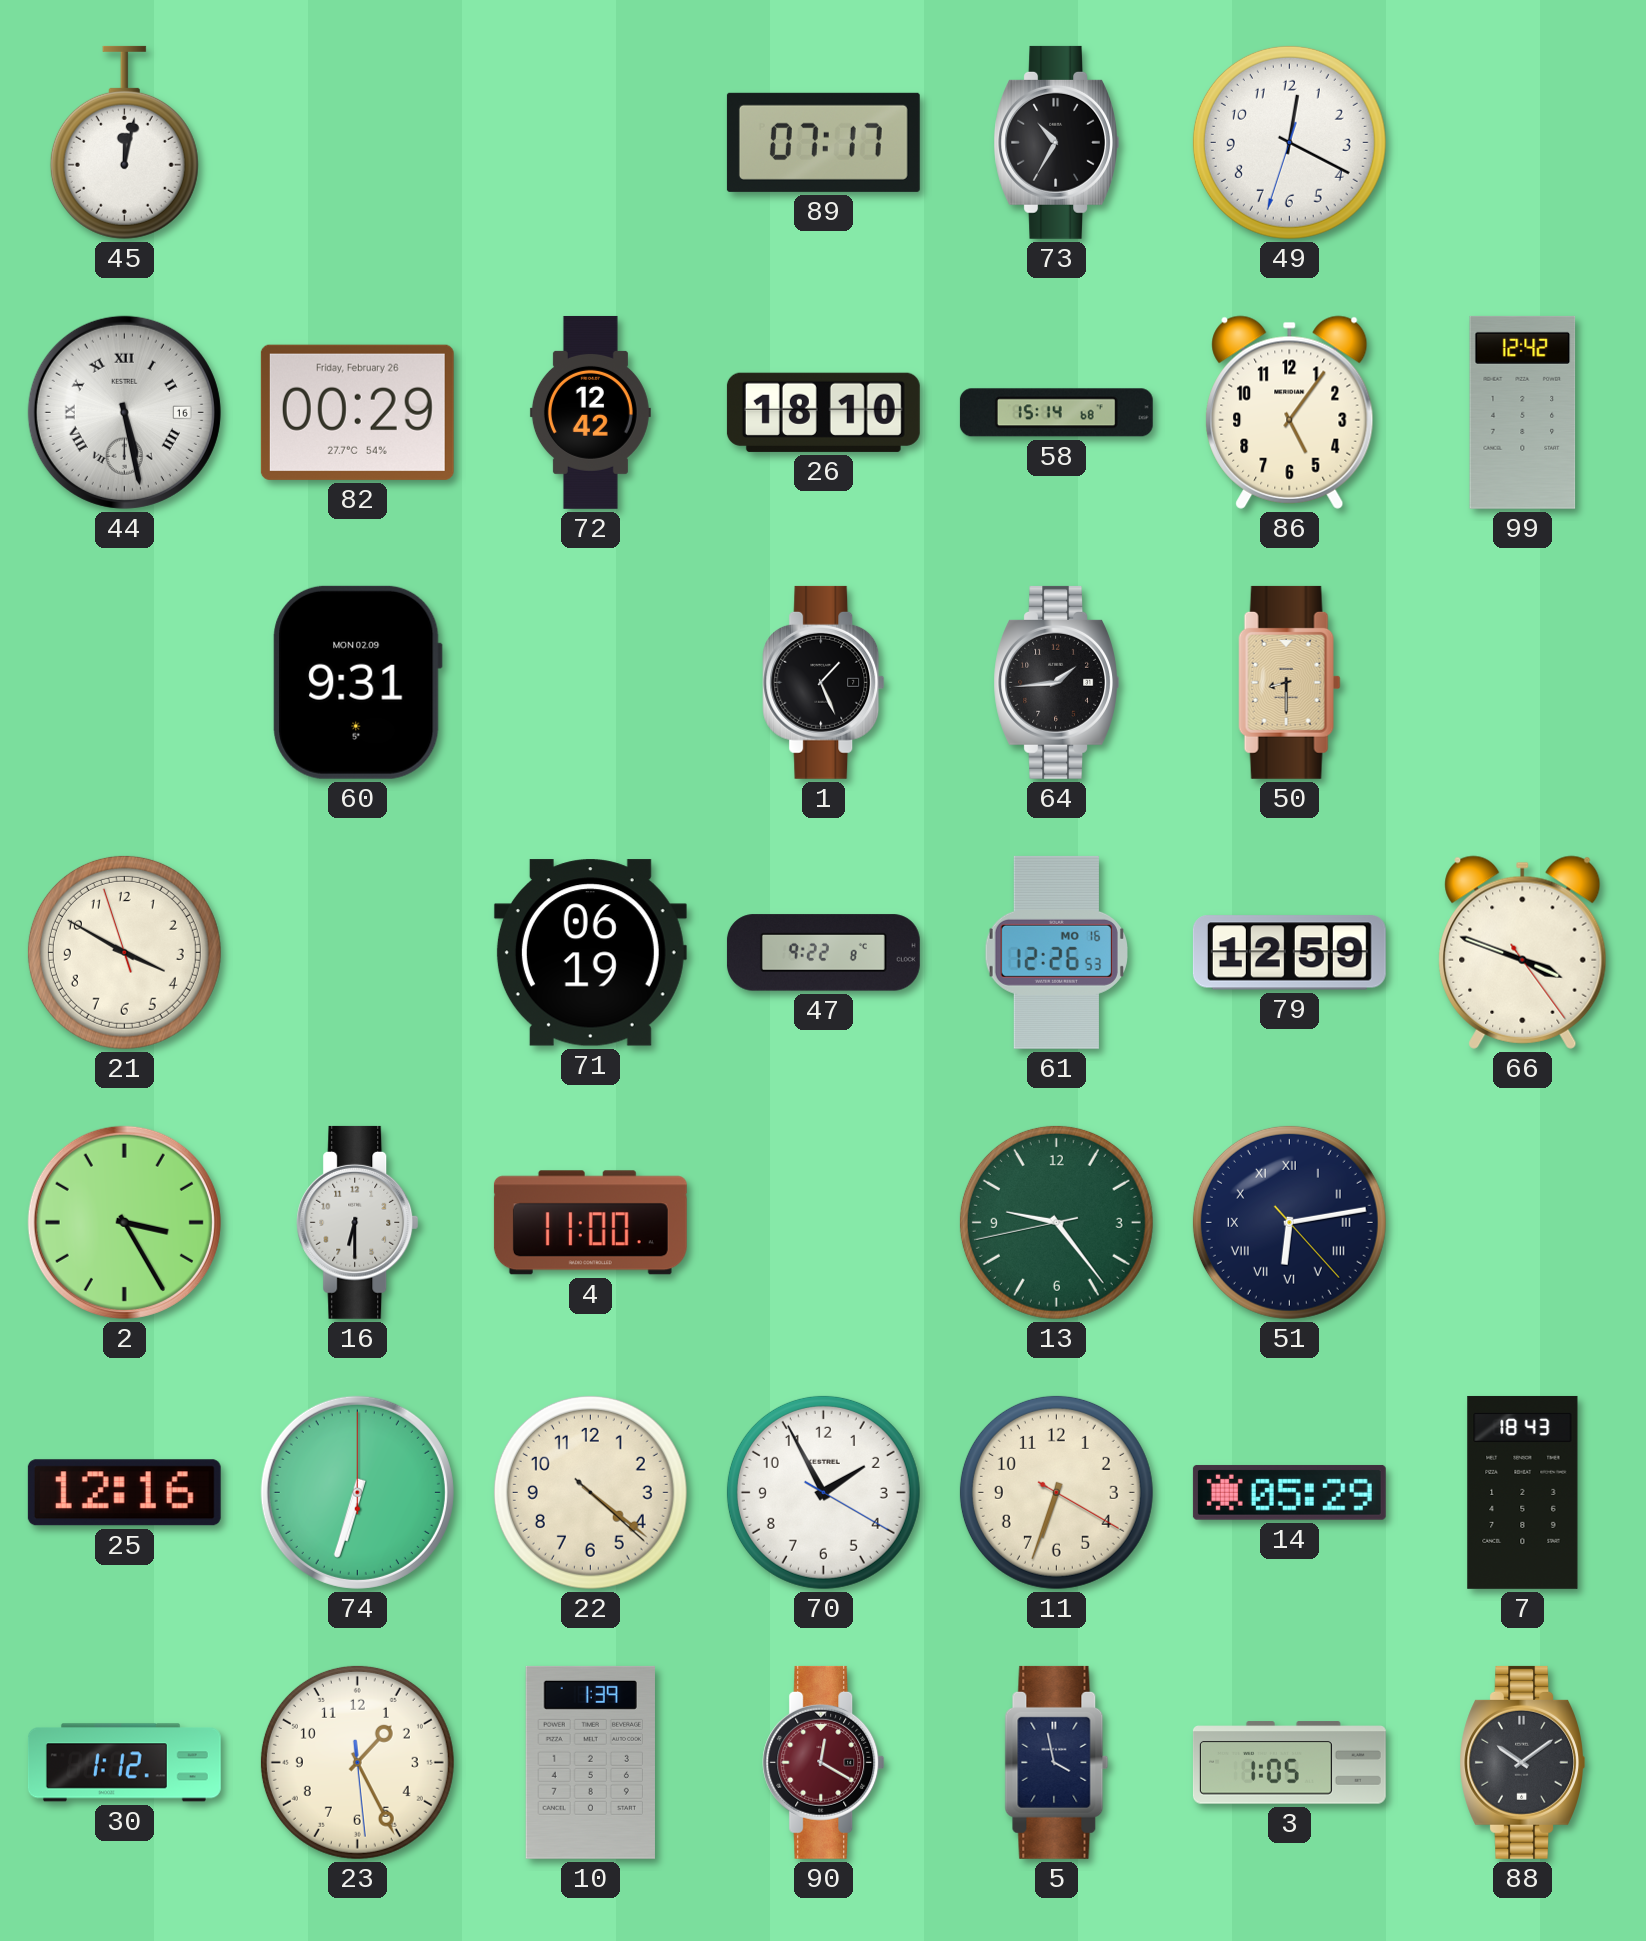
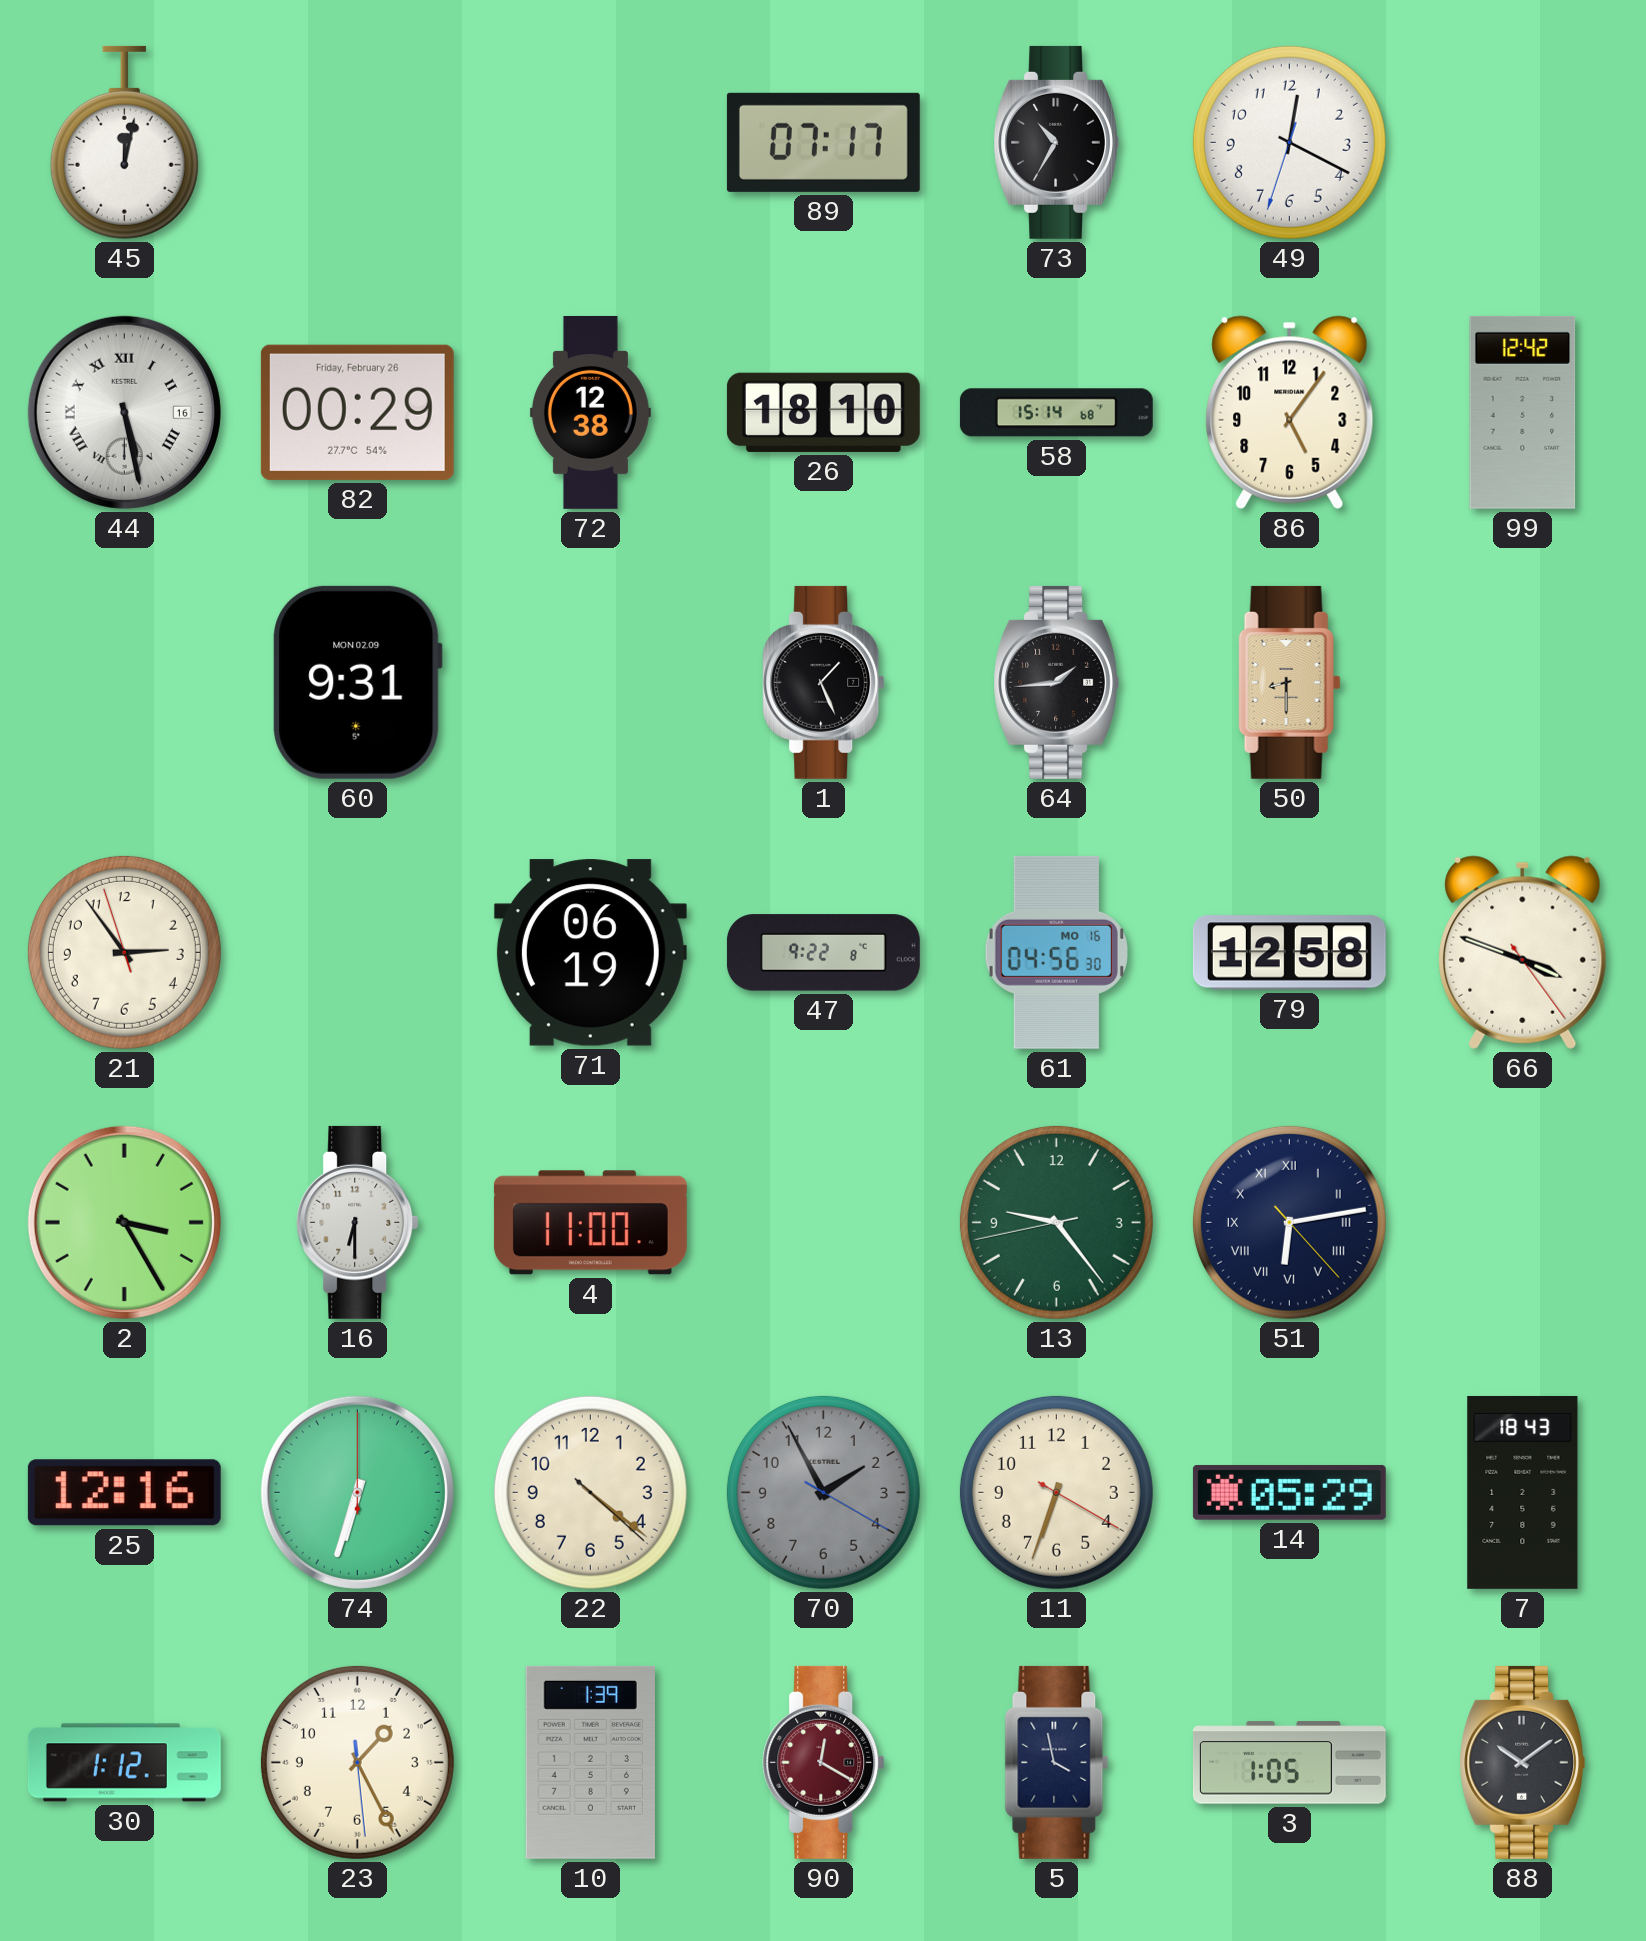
72: 12:42 -> 12:38 (590, 412)
21: 3:49 -> 2:53 (124, 952)
61: 12:26 -> 04:56 (1056, 952)
79: 12:59 -> 12:58 (1289, 953)
70 dial: white -> grey (823, 1492)
